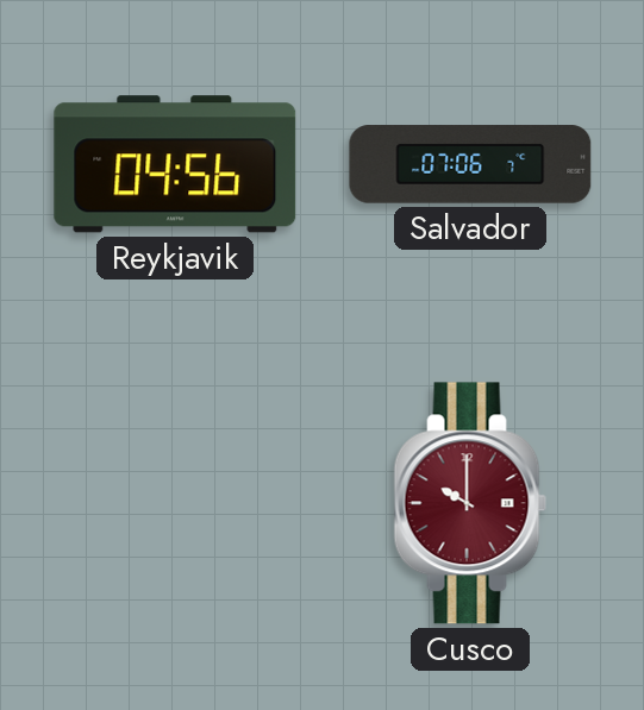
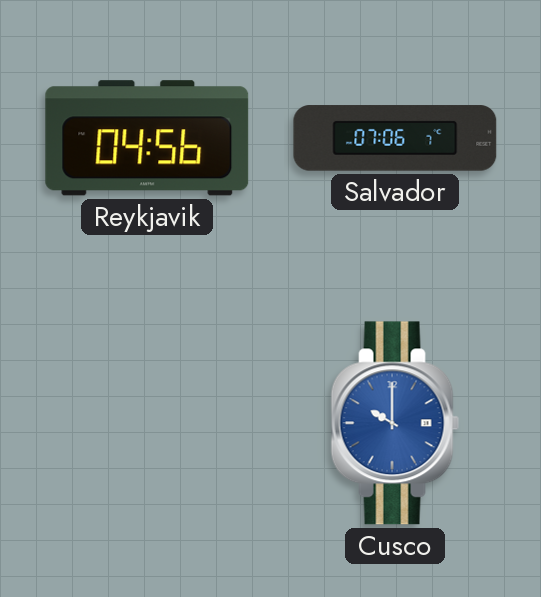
Cusco dial: burgundy -> blue (395, 423)
